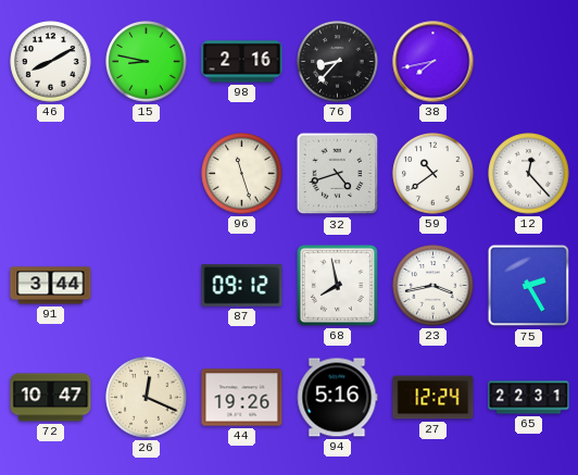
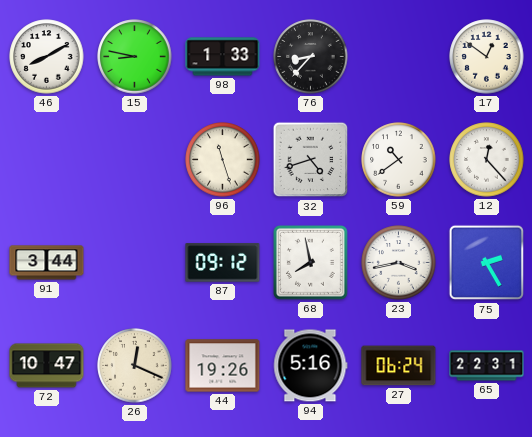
98: 2:16 -> 1:33 (223, 57)
38: 7:43 -> none (434, 62)
17: none -> 12:51 (487, 57)
27: 12:24 -> 06:24 (399, 366)
